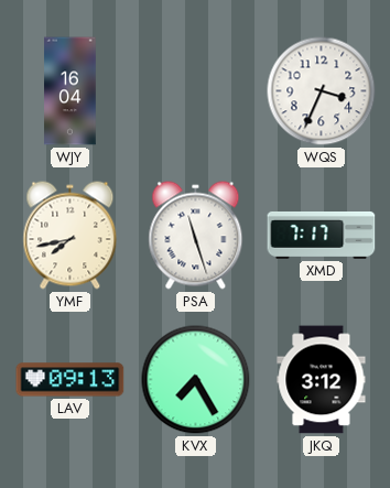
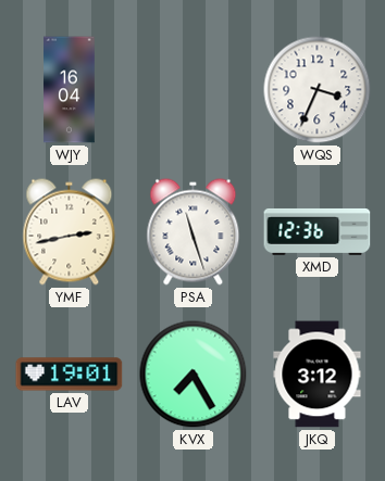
YMF: 7:43 -> 2:43 (70, 232)
XMD: 7:17 -> 12:36 (318, 231)
LAV: 09:13 -> 19:01 (70, 375)
